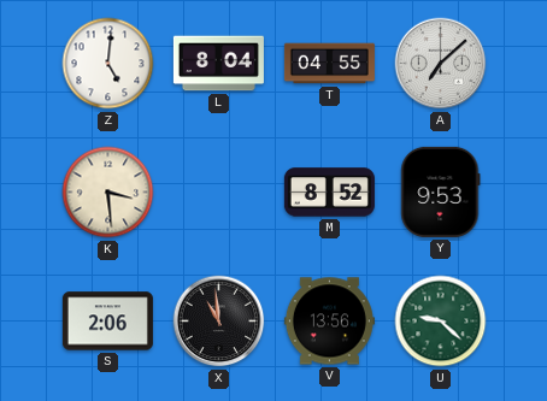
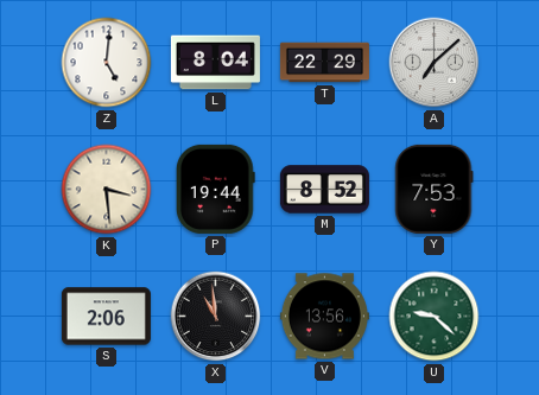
T: 04:55 -> 22:29 (324, 63)
P: none -> 19:44 (216, 189)
Y: 9:53 -> 7:53 (435, 189)
